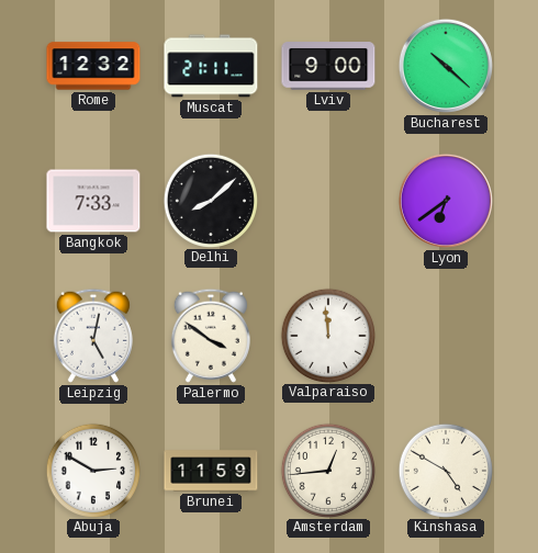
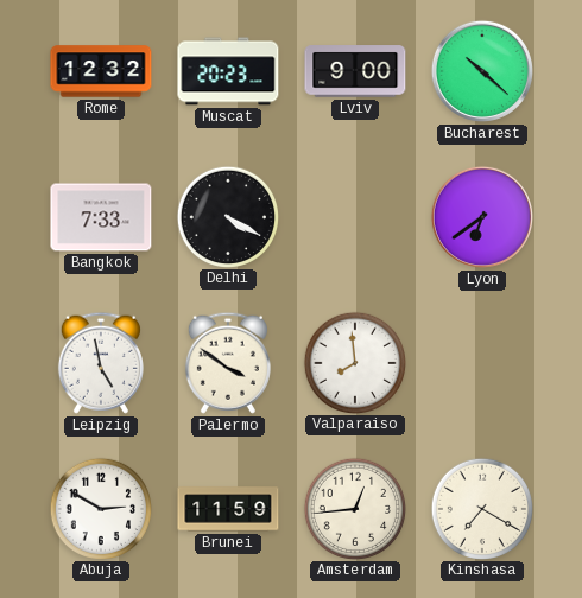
Muscat: 21:11 -> 20:23 (228, 71)
Delhi: 8:08 -> 4:20 (227, 216)
Leipzig: 5:02 -> 4:58 (101, 363)
Valparaiso: 11:59 -> 7:59 (354, 362)
Kinshasa: 4:50 -> 7:20 (481, 508)
